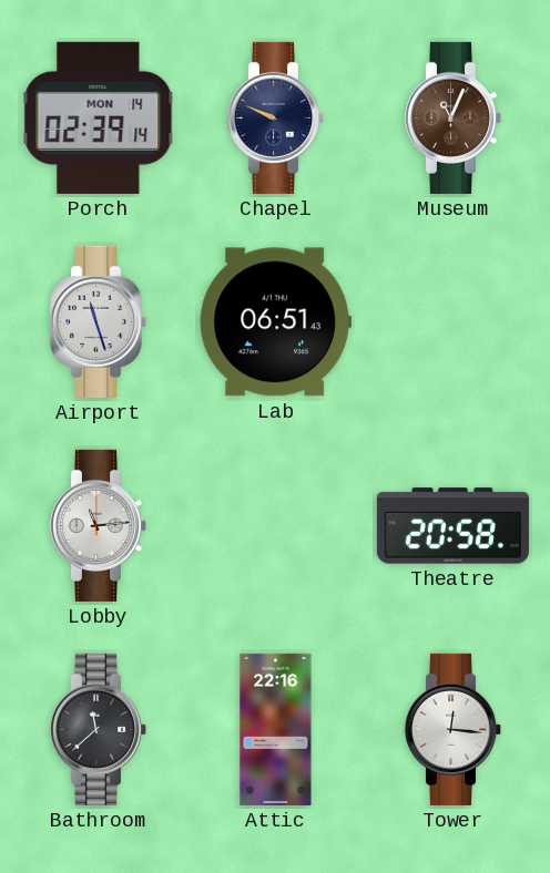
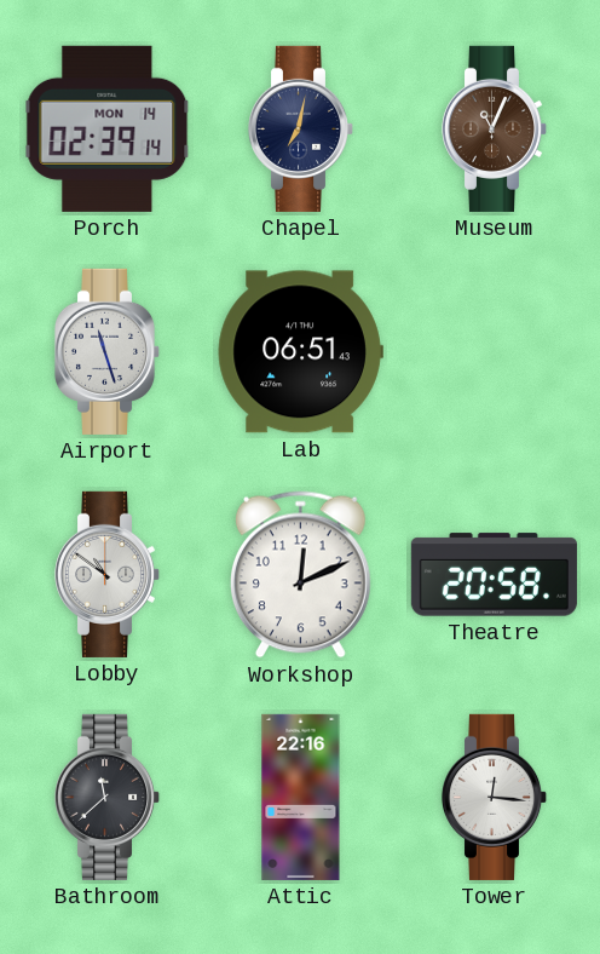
Chapel: 9:49 -> 7:02 (301, 128)
Lobby: 11:14 -> 10:51 (108, 574)
Workshop: none -> 12:11 (300, 575)
